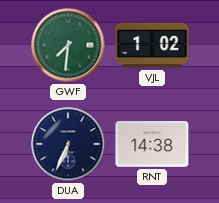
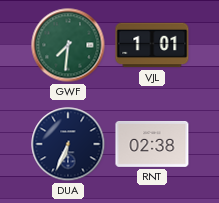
VJL: 1:02 -> 1:01 (152, 45)
RNT: 14:38 -> 02:38 (152, 144)
